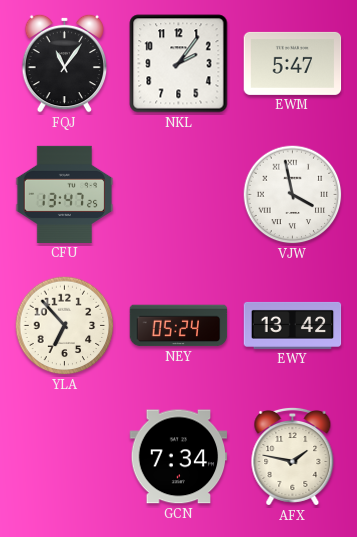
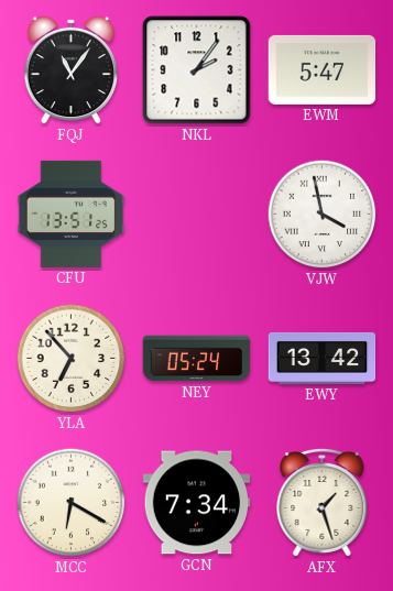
CFU: 13:47 -> 13:51 (72, 214)
MCC: none -> 6:20 (72, 503)
AFX: 1:47 -> 1:27 (323, 502)
